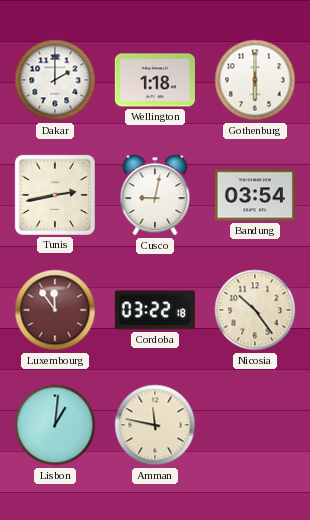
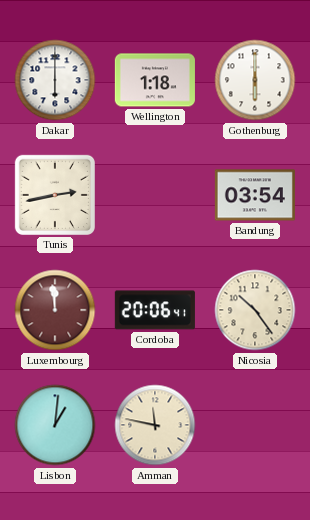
Dakar: 2:00 -> 6:00 (55, 80)
Cusco: 9:02 -> none (155, 195)
Luxembourg: 11:54 -> 11:59 (55, 310)
Cordoba: 03:22 -> 20:06 (155, 310)
